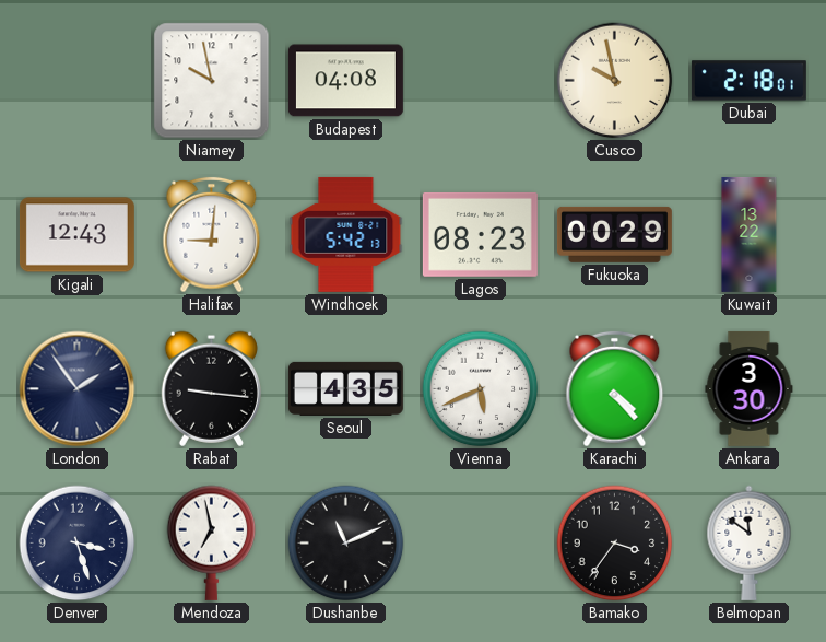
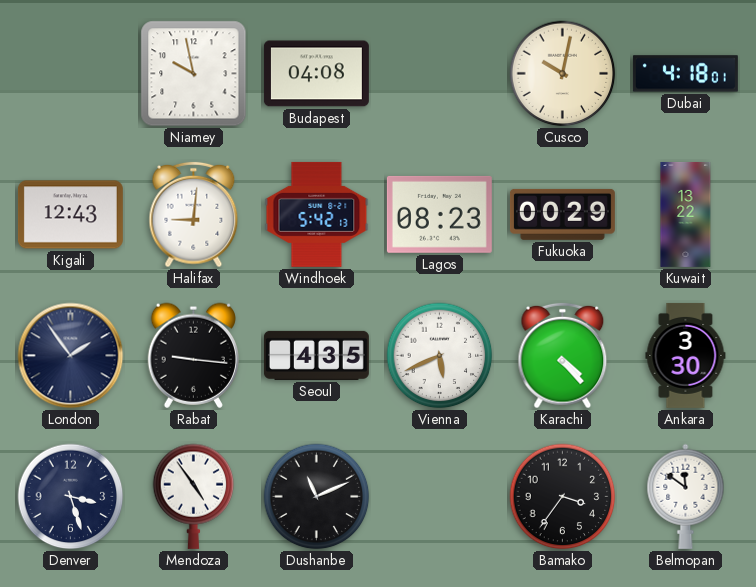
Cusco: 9:58 -> 10:02 (563, 74)
Dubai: 2:18 -> 4:18 (685, 74)
Mendoza: 6:58 -> 4:54 (194, 496)
